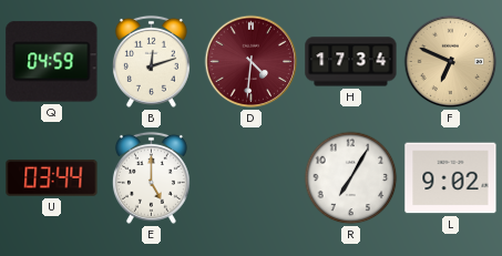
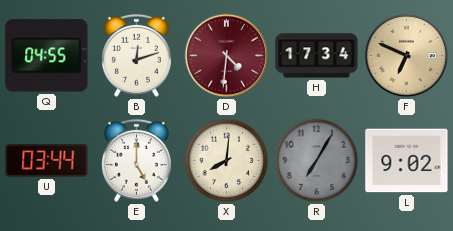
Q: 04:59 -> 04:55 (47, 56)
X: none -> 8:01 (227, 161)
R dial: white -> grey (317, 161)
